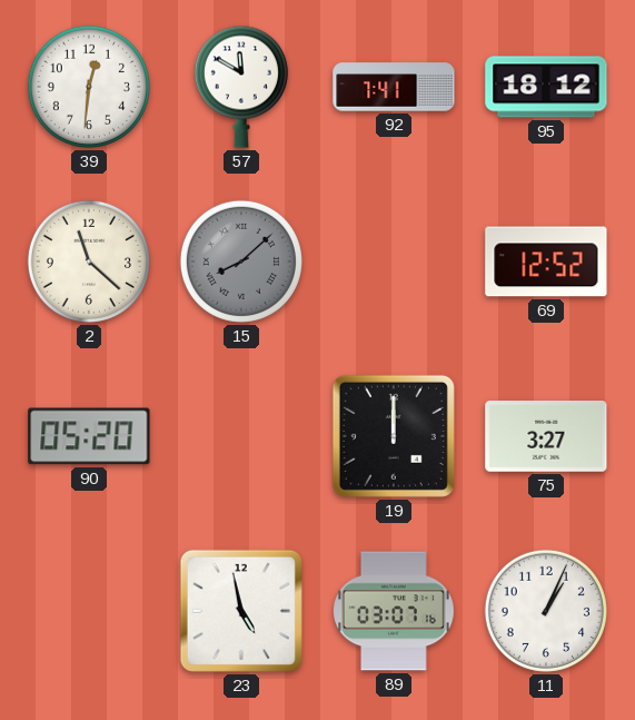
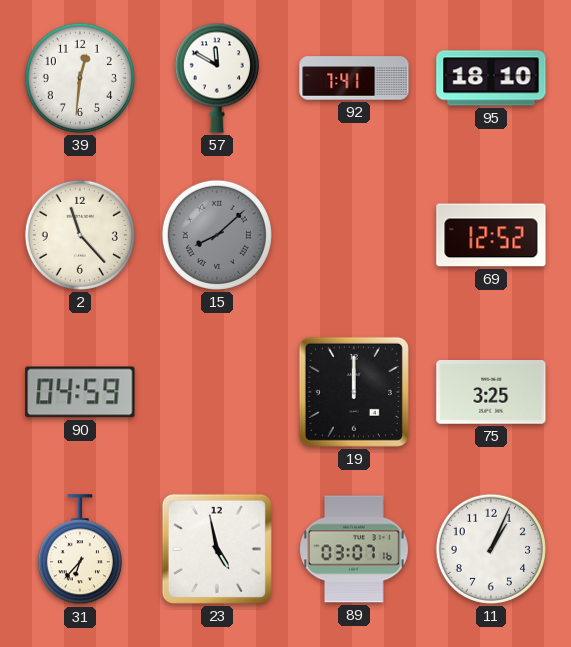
95: 18:12 -> 18:10 (491, 78)
2: 11:22 -> 11:23 (80, 235)
90: 05:20 -> 04:59 (80, 392)
75: 3:27 -> 3:25 (491, 393)
31: none -> 6:37 (80, 550)
